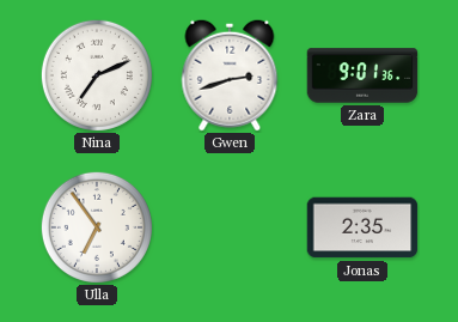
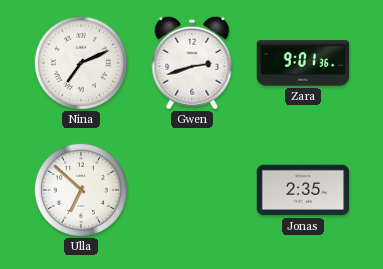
Ulla: 6:54 -> 6:52 (81, 190)
